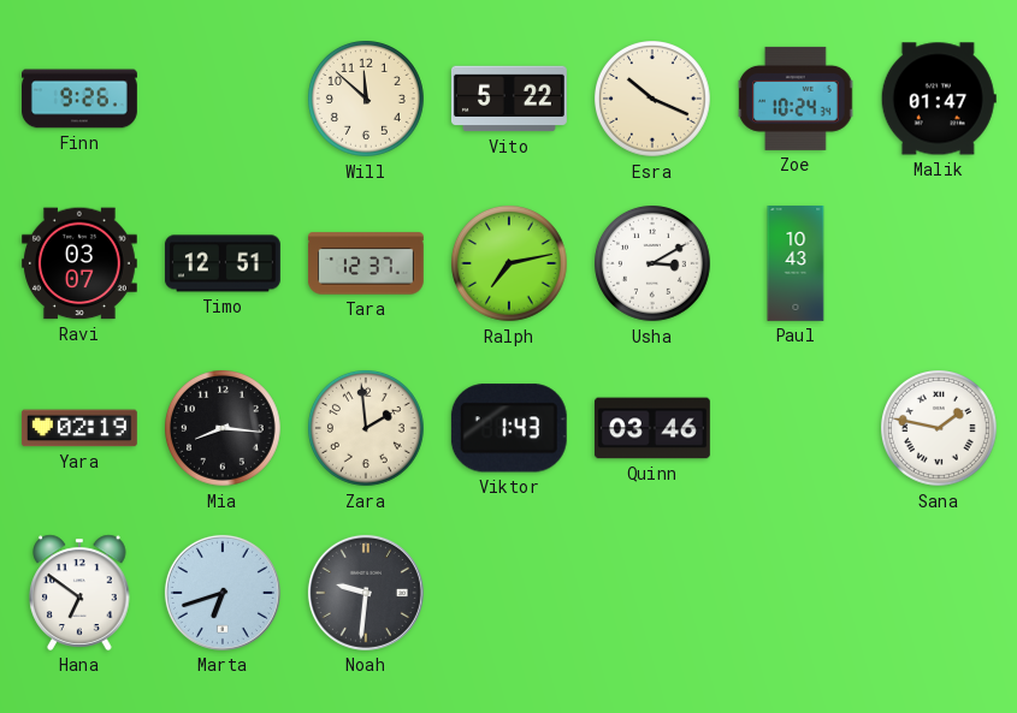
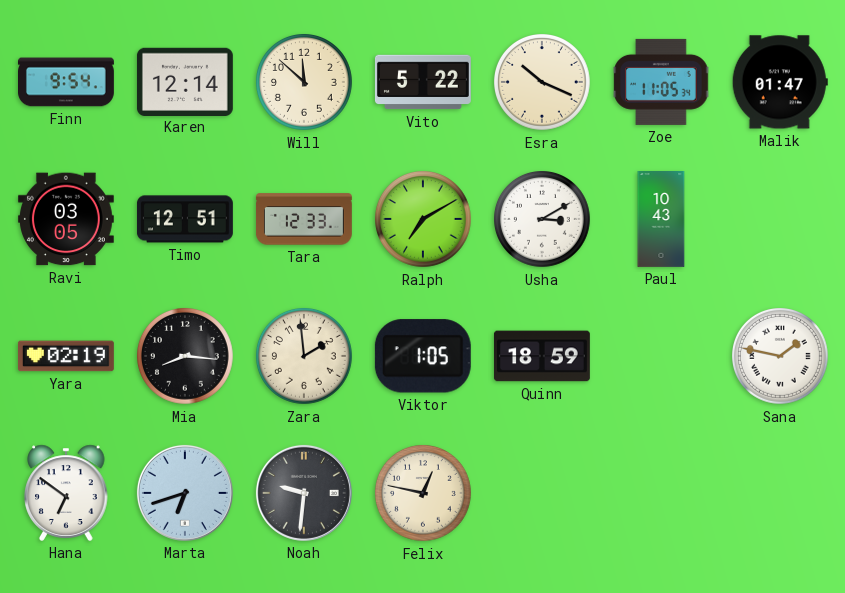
Finn: 9:26 -> 9:54 (67, 82)
Karen: none -> 12:14 (185, 81)
Zoe: 10:24 -> 11:05 (661, 82)
Ravi: 03:07 -> 03:05 (66, 219)
Tara: 12:37 -> 12:33 (304, 219)
Ralph: 7:13 -> 7:10 (424, 220)
Viktor: 1:43 -> 1:05 (423, 356)
Quinn: 03:46 -> 18:59 (542, 356)
Felix: none -> 12:47 (424, 494)
